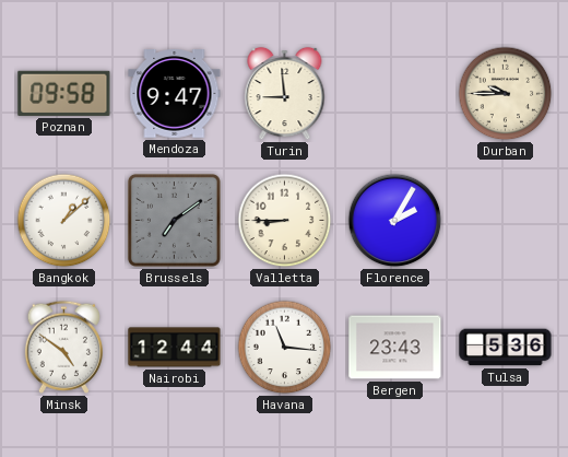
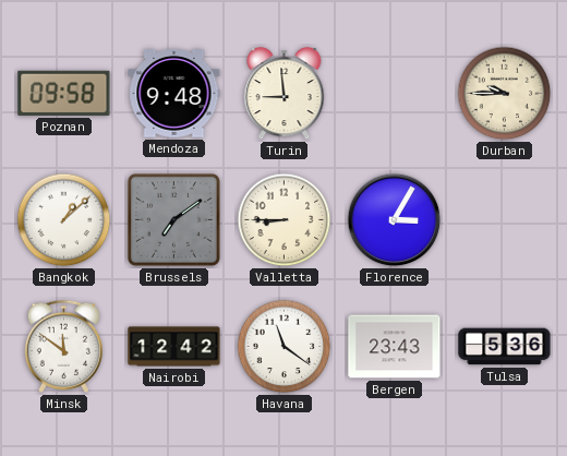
Mendoza: 9:47 -> 9:48 (174, 94)
Florence: 2:05 -> 3:05 (395, 220)
Minsk: 4:51 -> 11:51 (63, 346)
Nairobi: 12:44 -> 12:42 (174, 347)
Havana: 11:16 -> 11:21 (285, 347)
